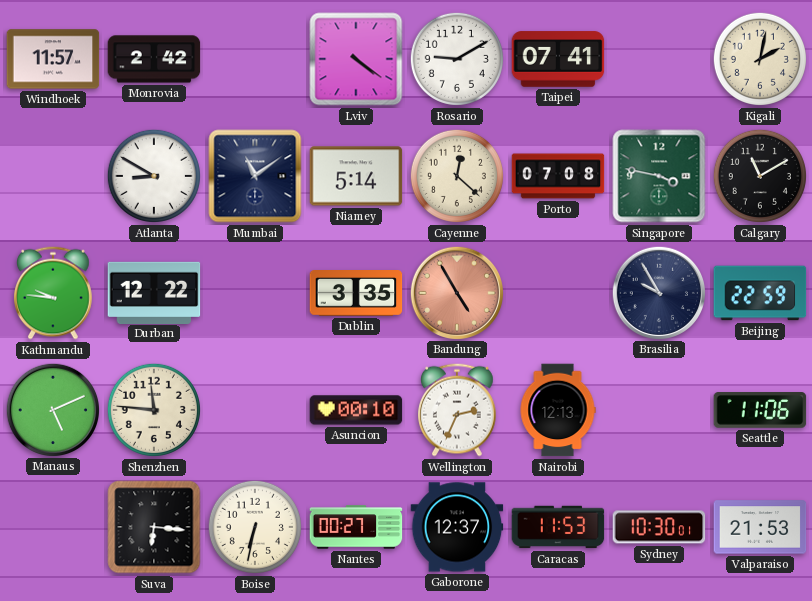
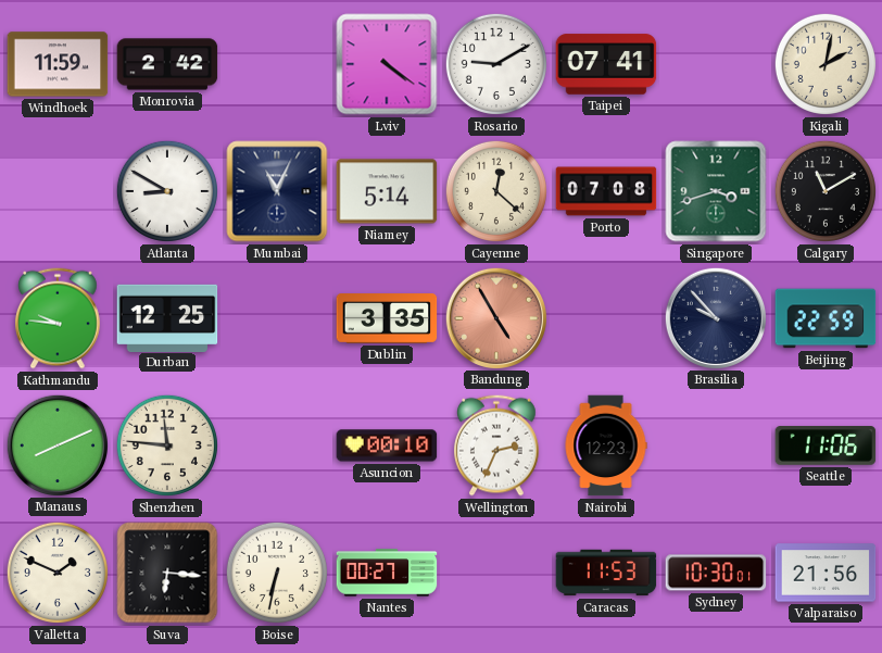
Windhoek: 11:57 -> 11:59 (58, 64)
Mumbai: 11:09 -> 11:04 (277, 191)
Singapore: 3:47 -> 3:42 (716, 191)
Durban: 12:22 -> 12:25 (167, 317)
Brasilia: 9:55 -> 9:53 (715, 317)
Manaus: 5:11 -> 8:11 (56, 444)
Nairobi: 12:13 -> 12:23 (606, 445)
Valletta: none -> 1:49 (58, 573)
Gaborone: 12:37 -> none (457, 527)
Valparaiso: 21:53 -> 21:56 (826, 573)
